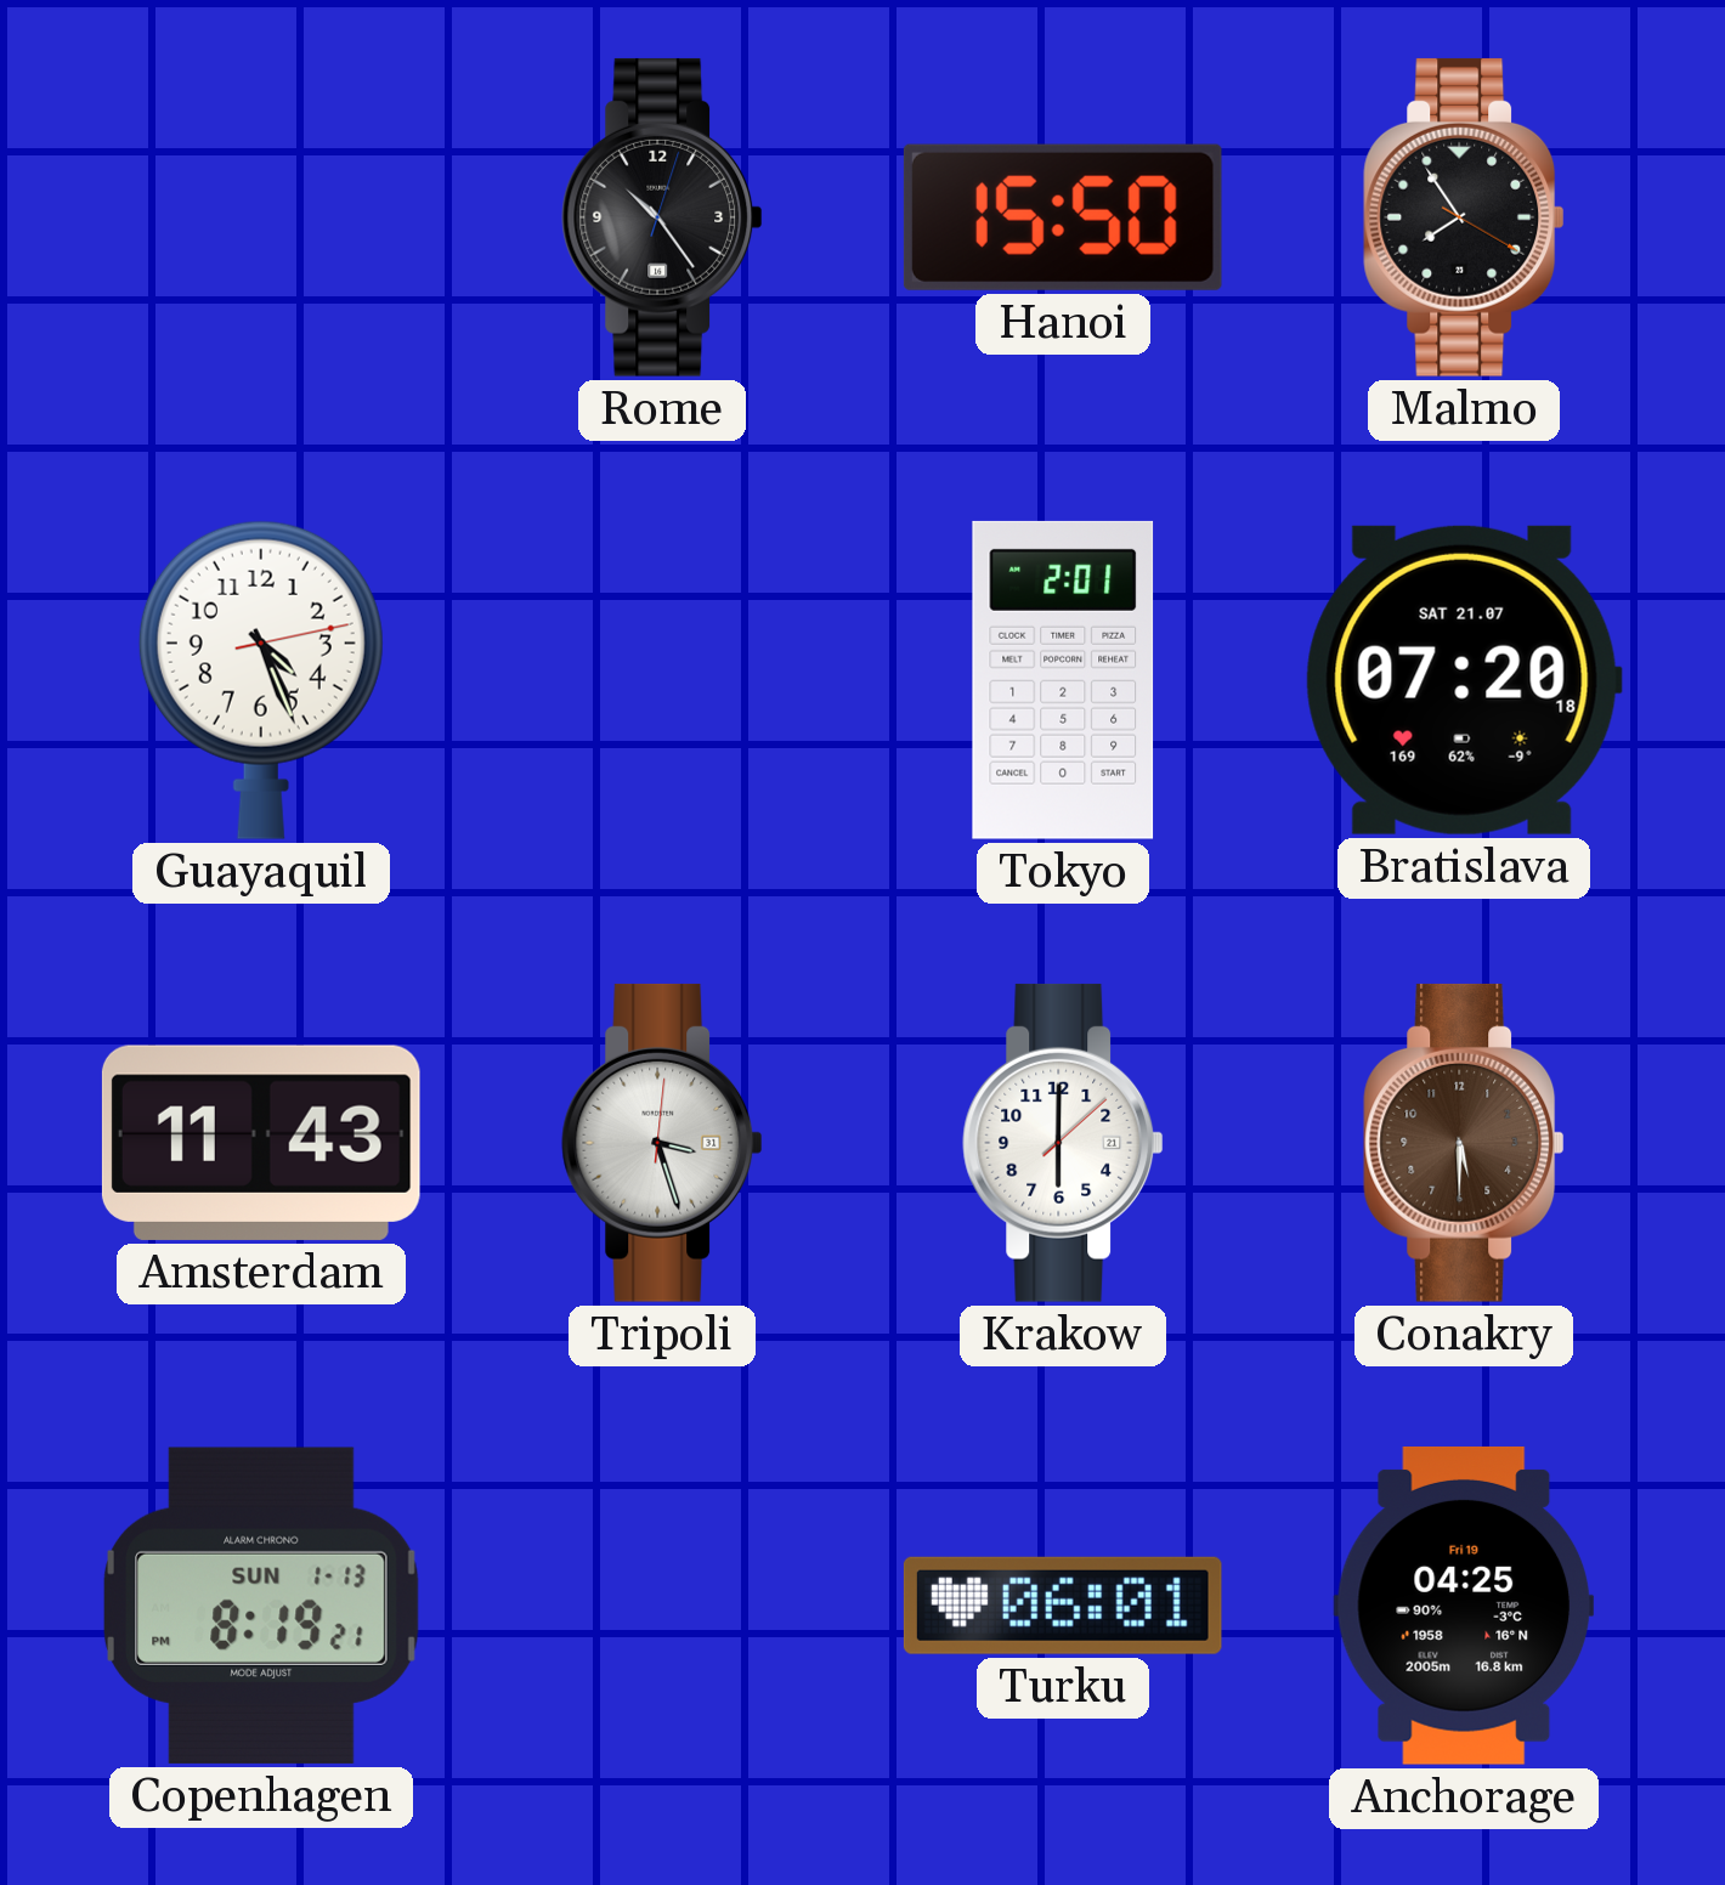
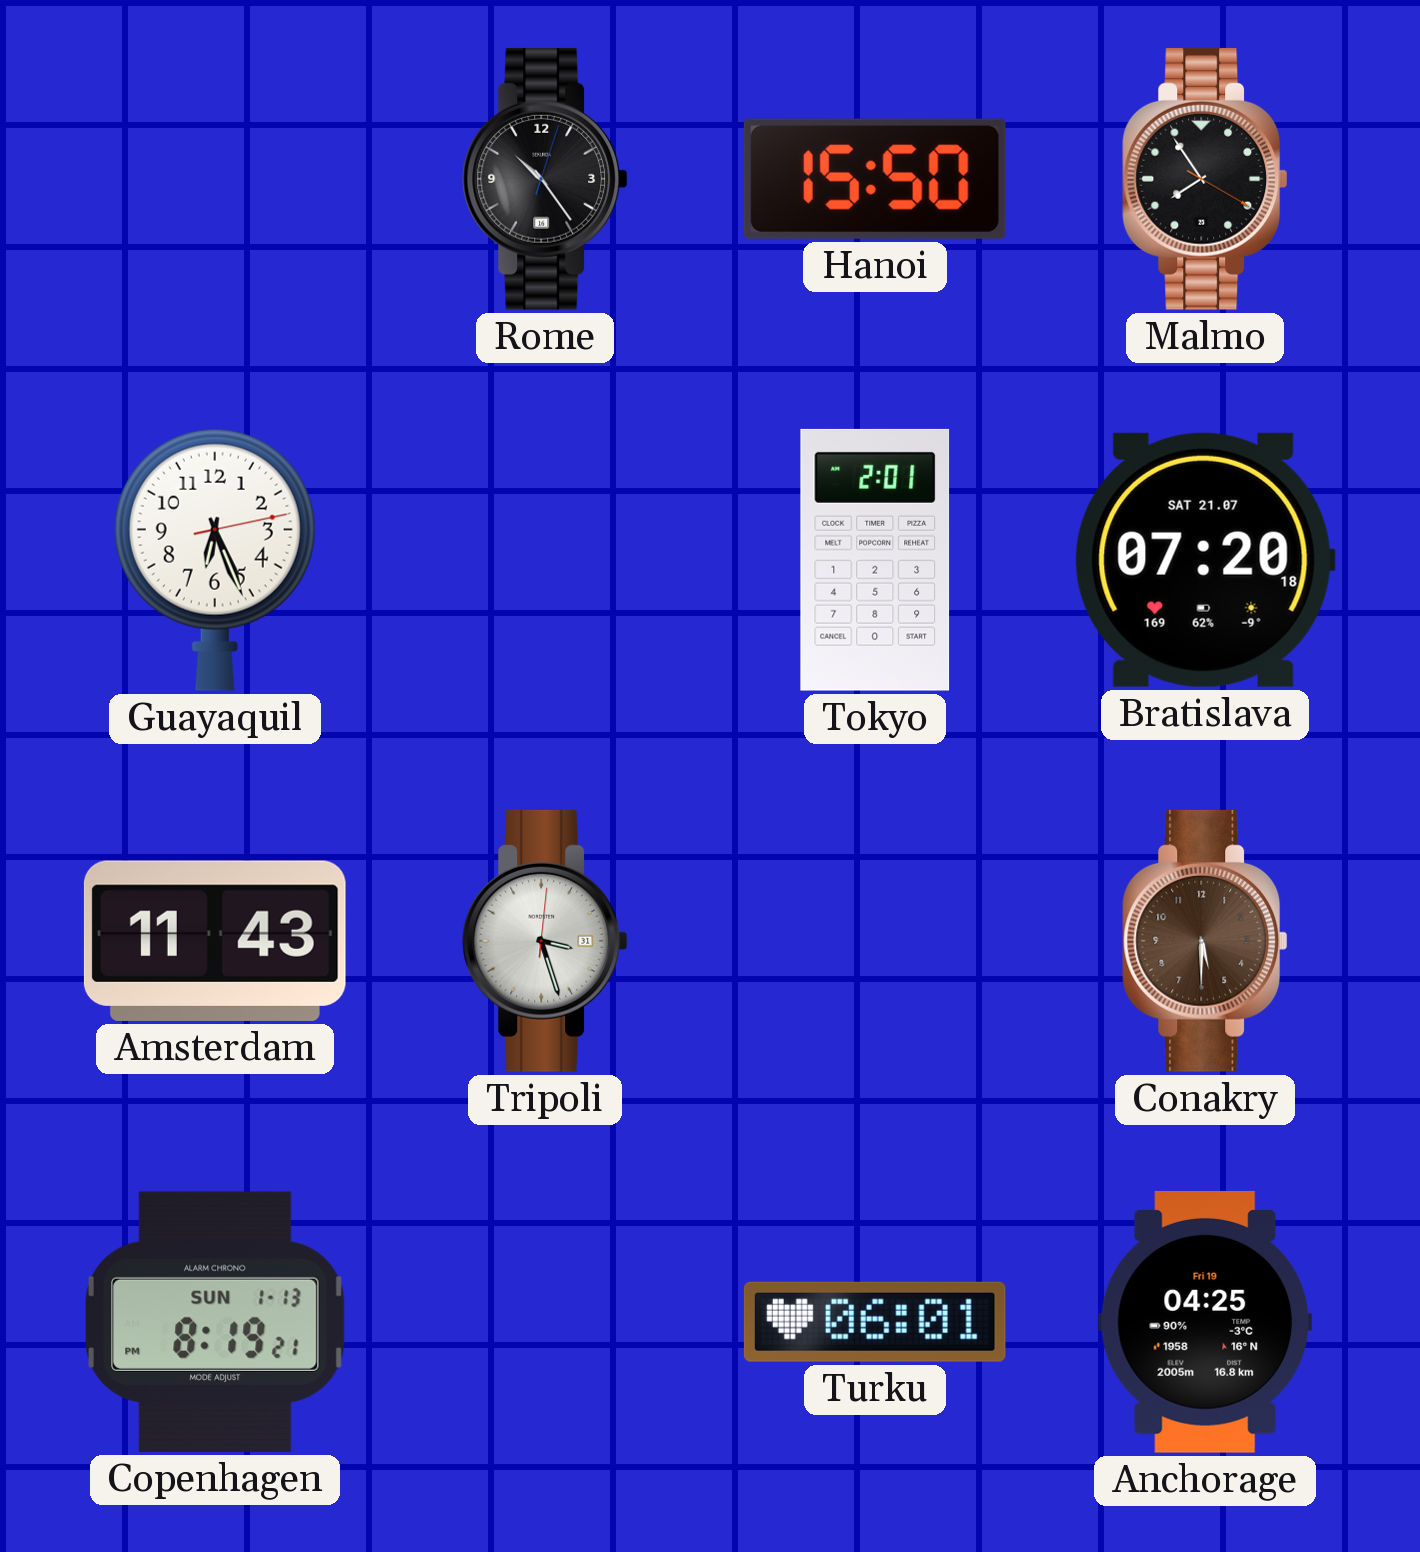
Guayaquil: 4:26 -> 6:26 (215, 560)
Krakow: 6:00 -> none (1063, 1143)
